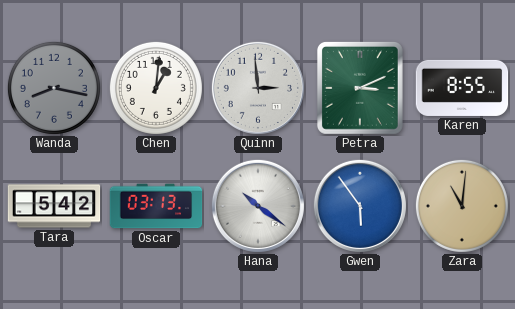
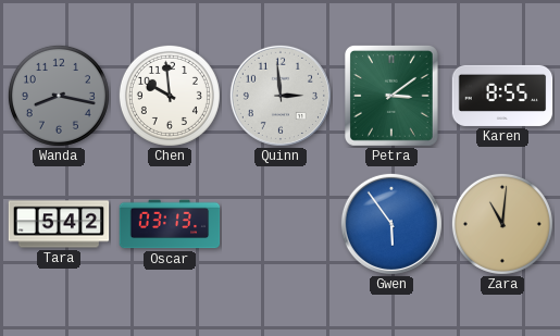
Chen: 1:01 -> 9:59 (170, 96)
Petra: 3:11 -> 3:09 (391, 96)
Hana: 10:21 -> none (258, 206)
